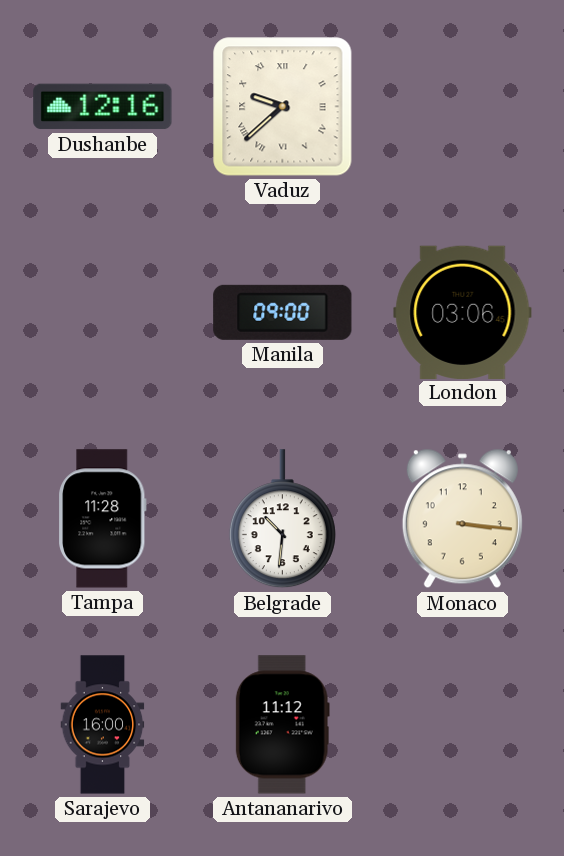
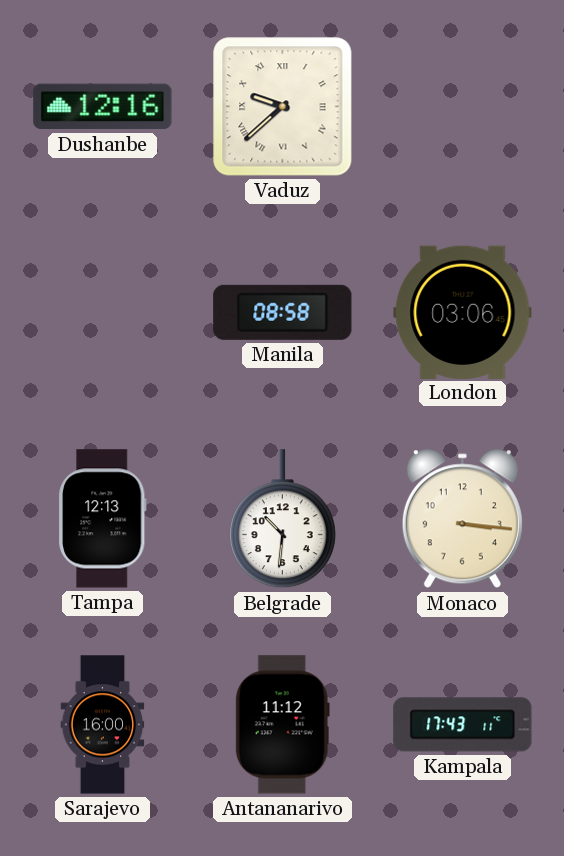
Manila: 09:00 -> 08:58 (283, 312)
Tampa: 11:28 -> 12:13 (103, 519)
Kampala: none -> 17:43 (463, 725)
